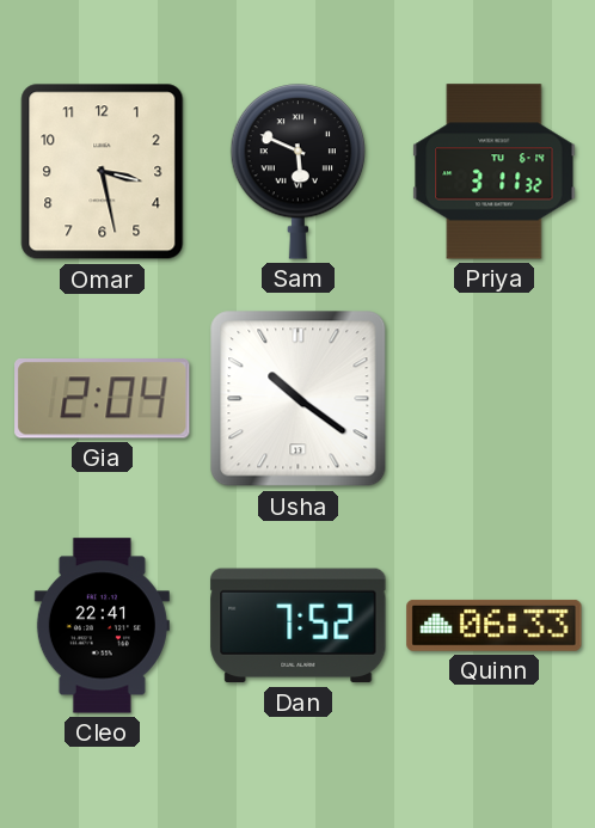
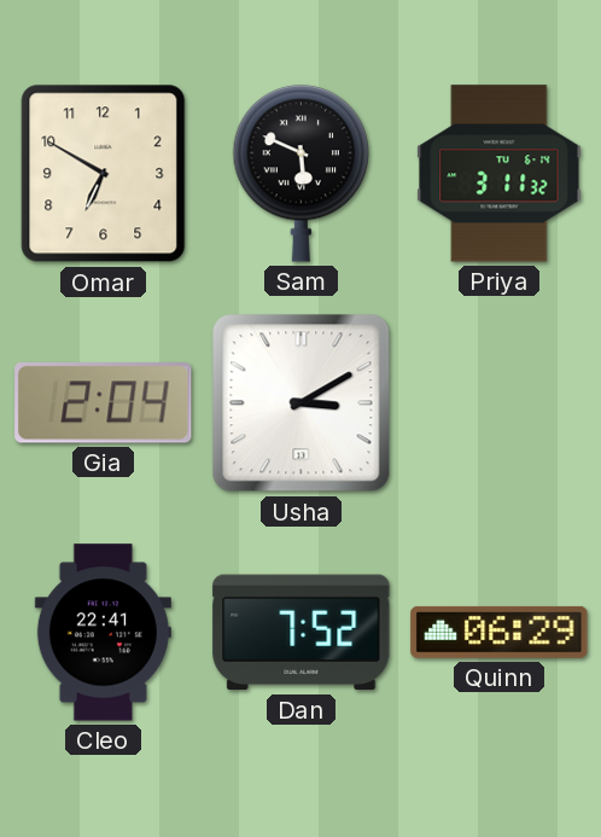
Omar: 3:28 -> 6:50 (104, 174)
Usha: 10:21 -> 3:10 (302, 403)
Quinn: 06:33 -> 06:29 (500, 632)
